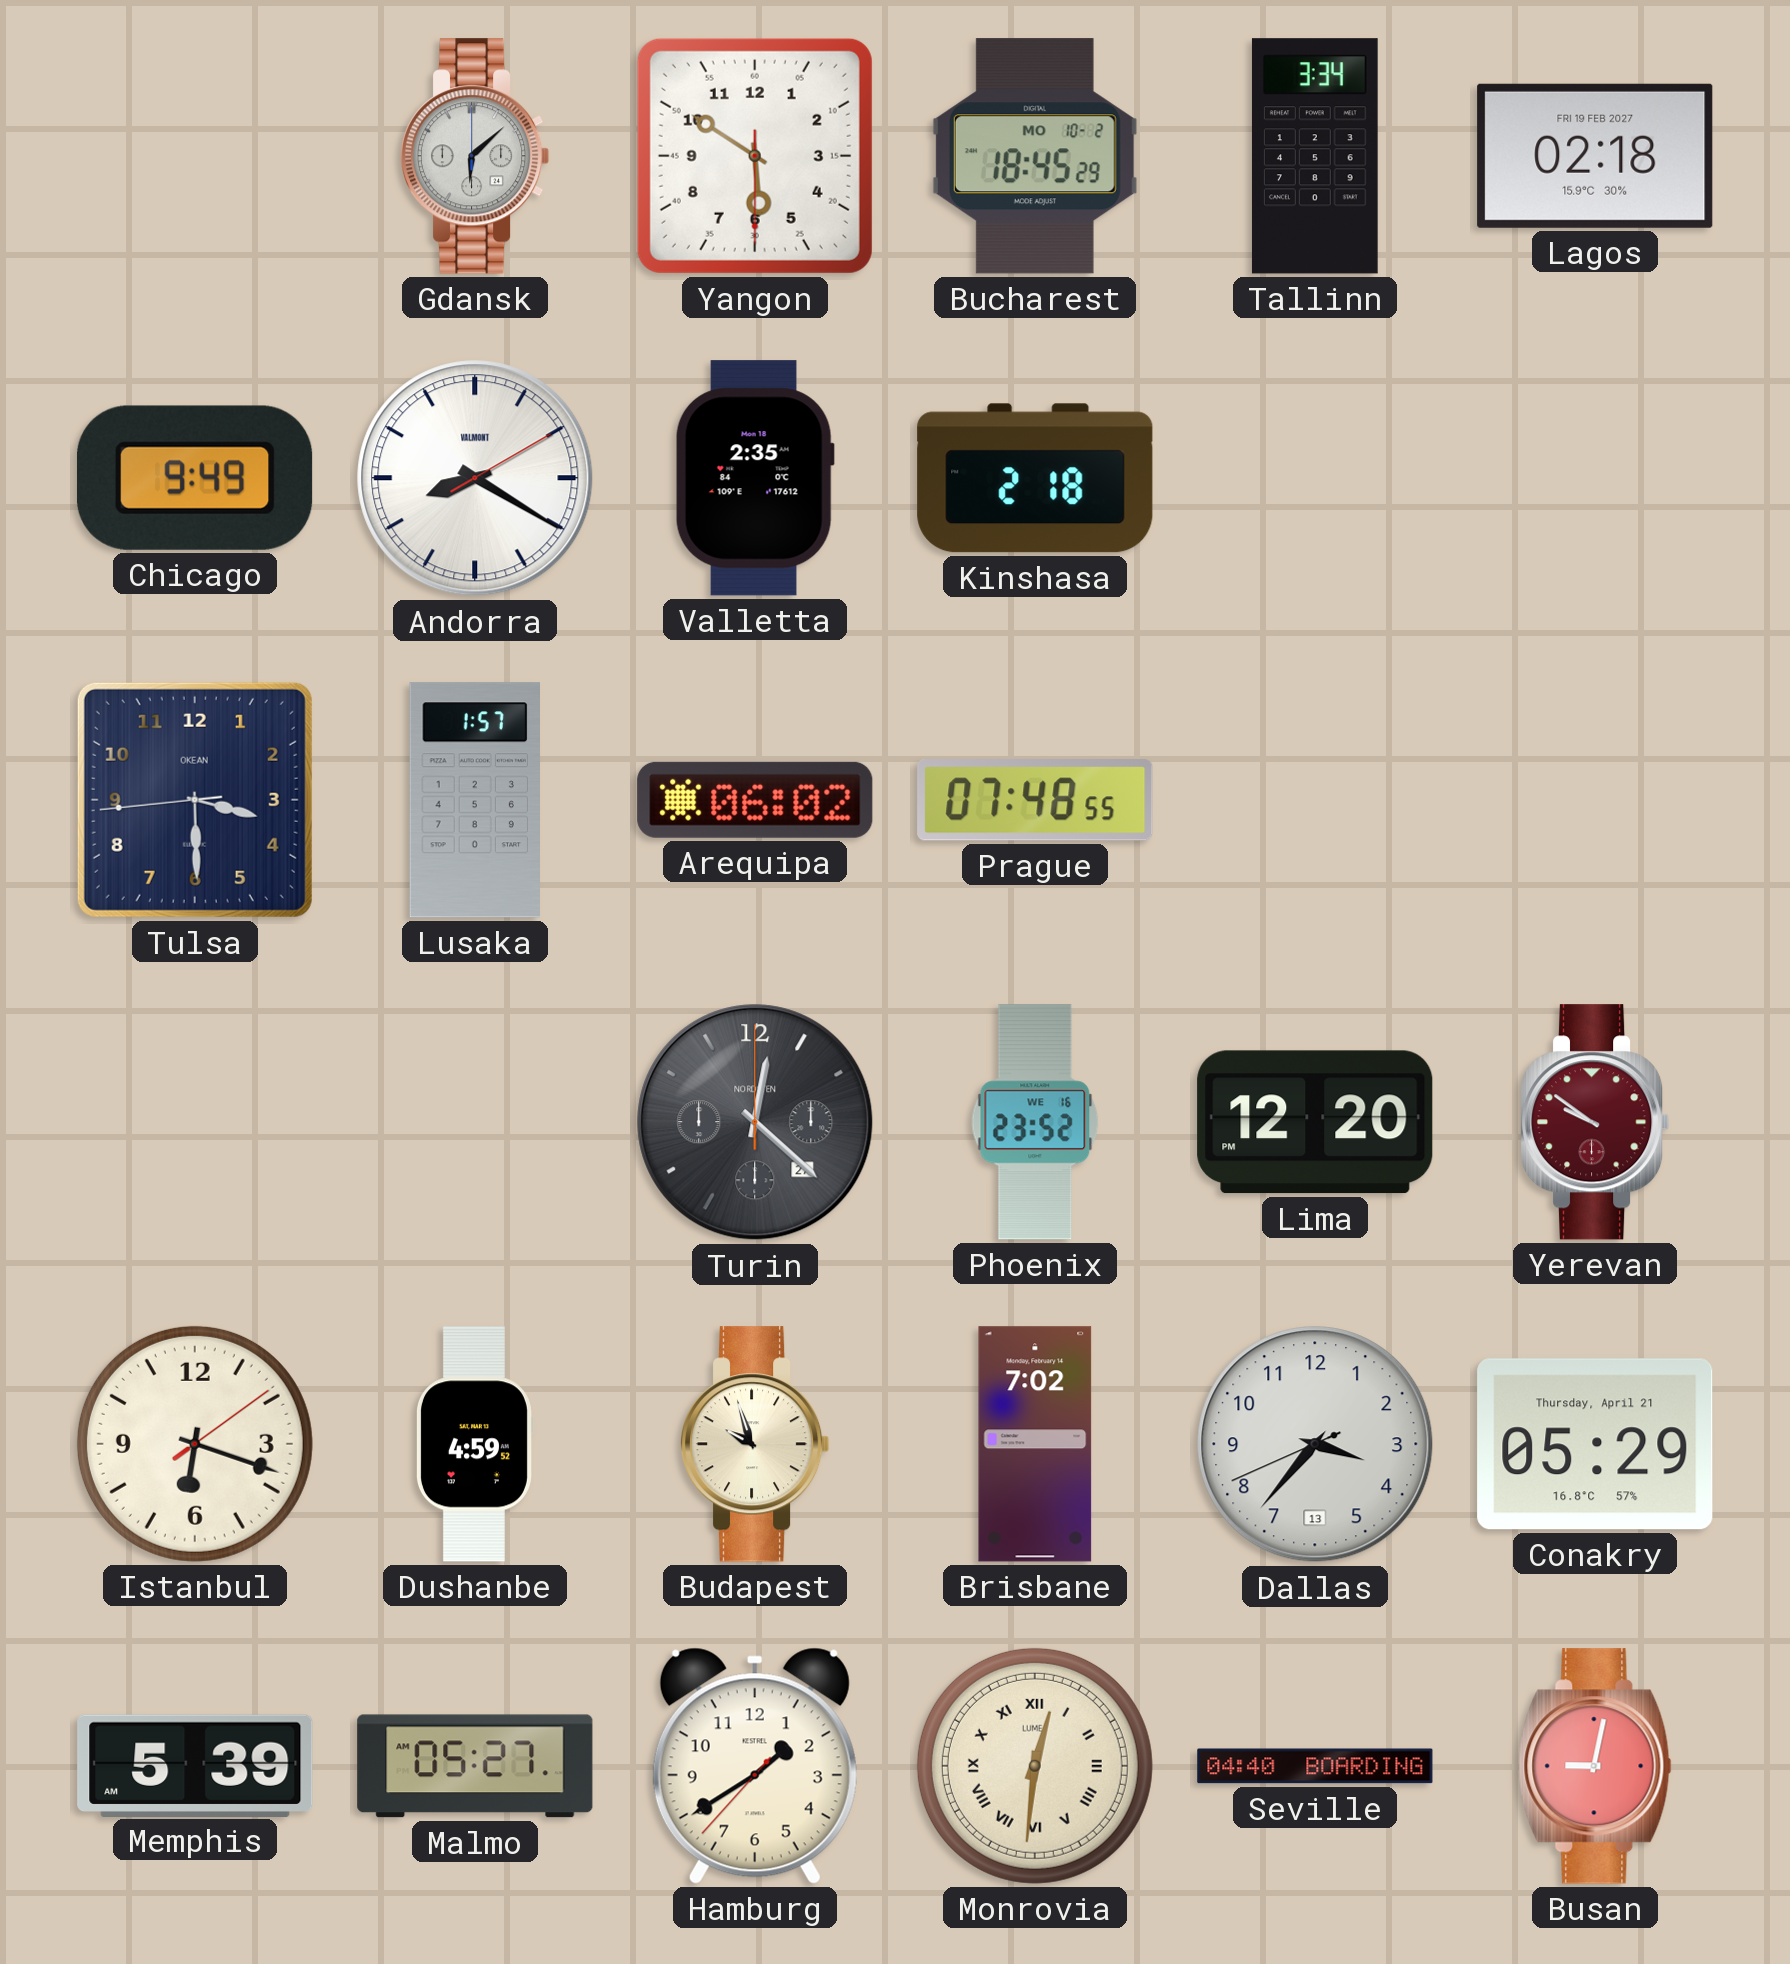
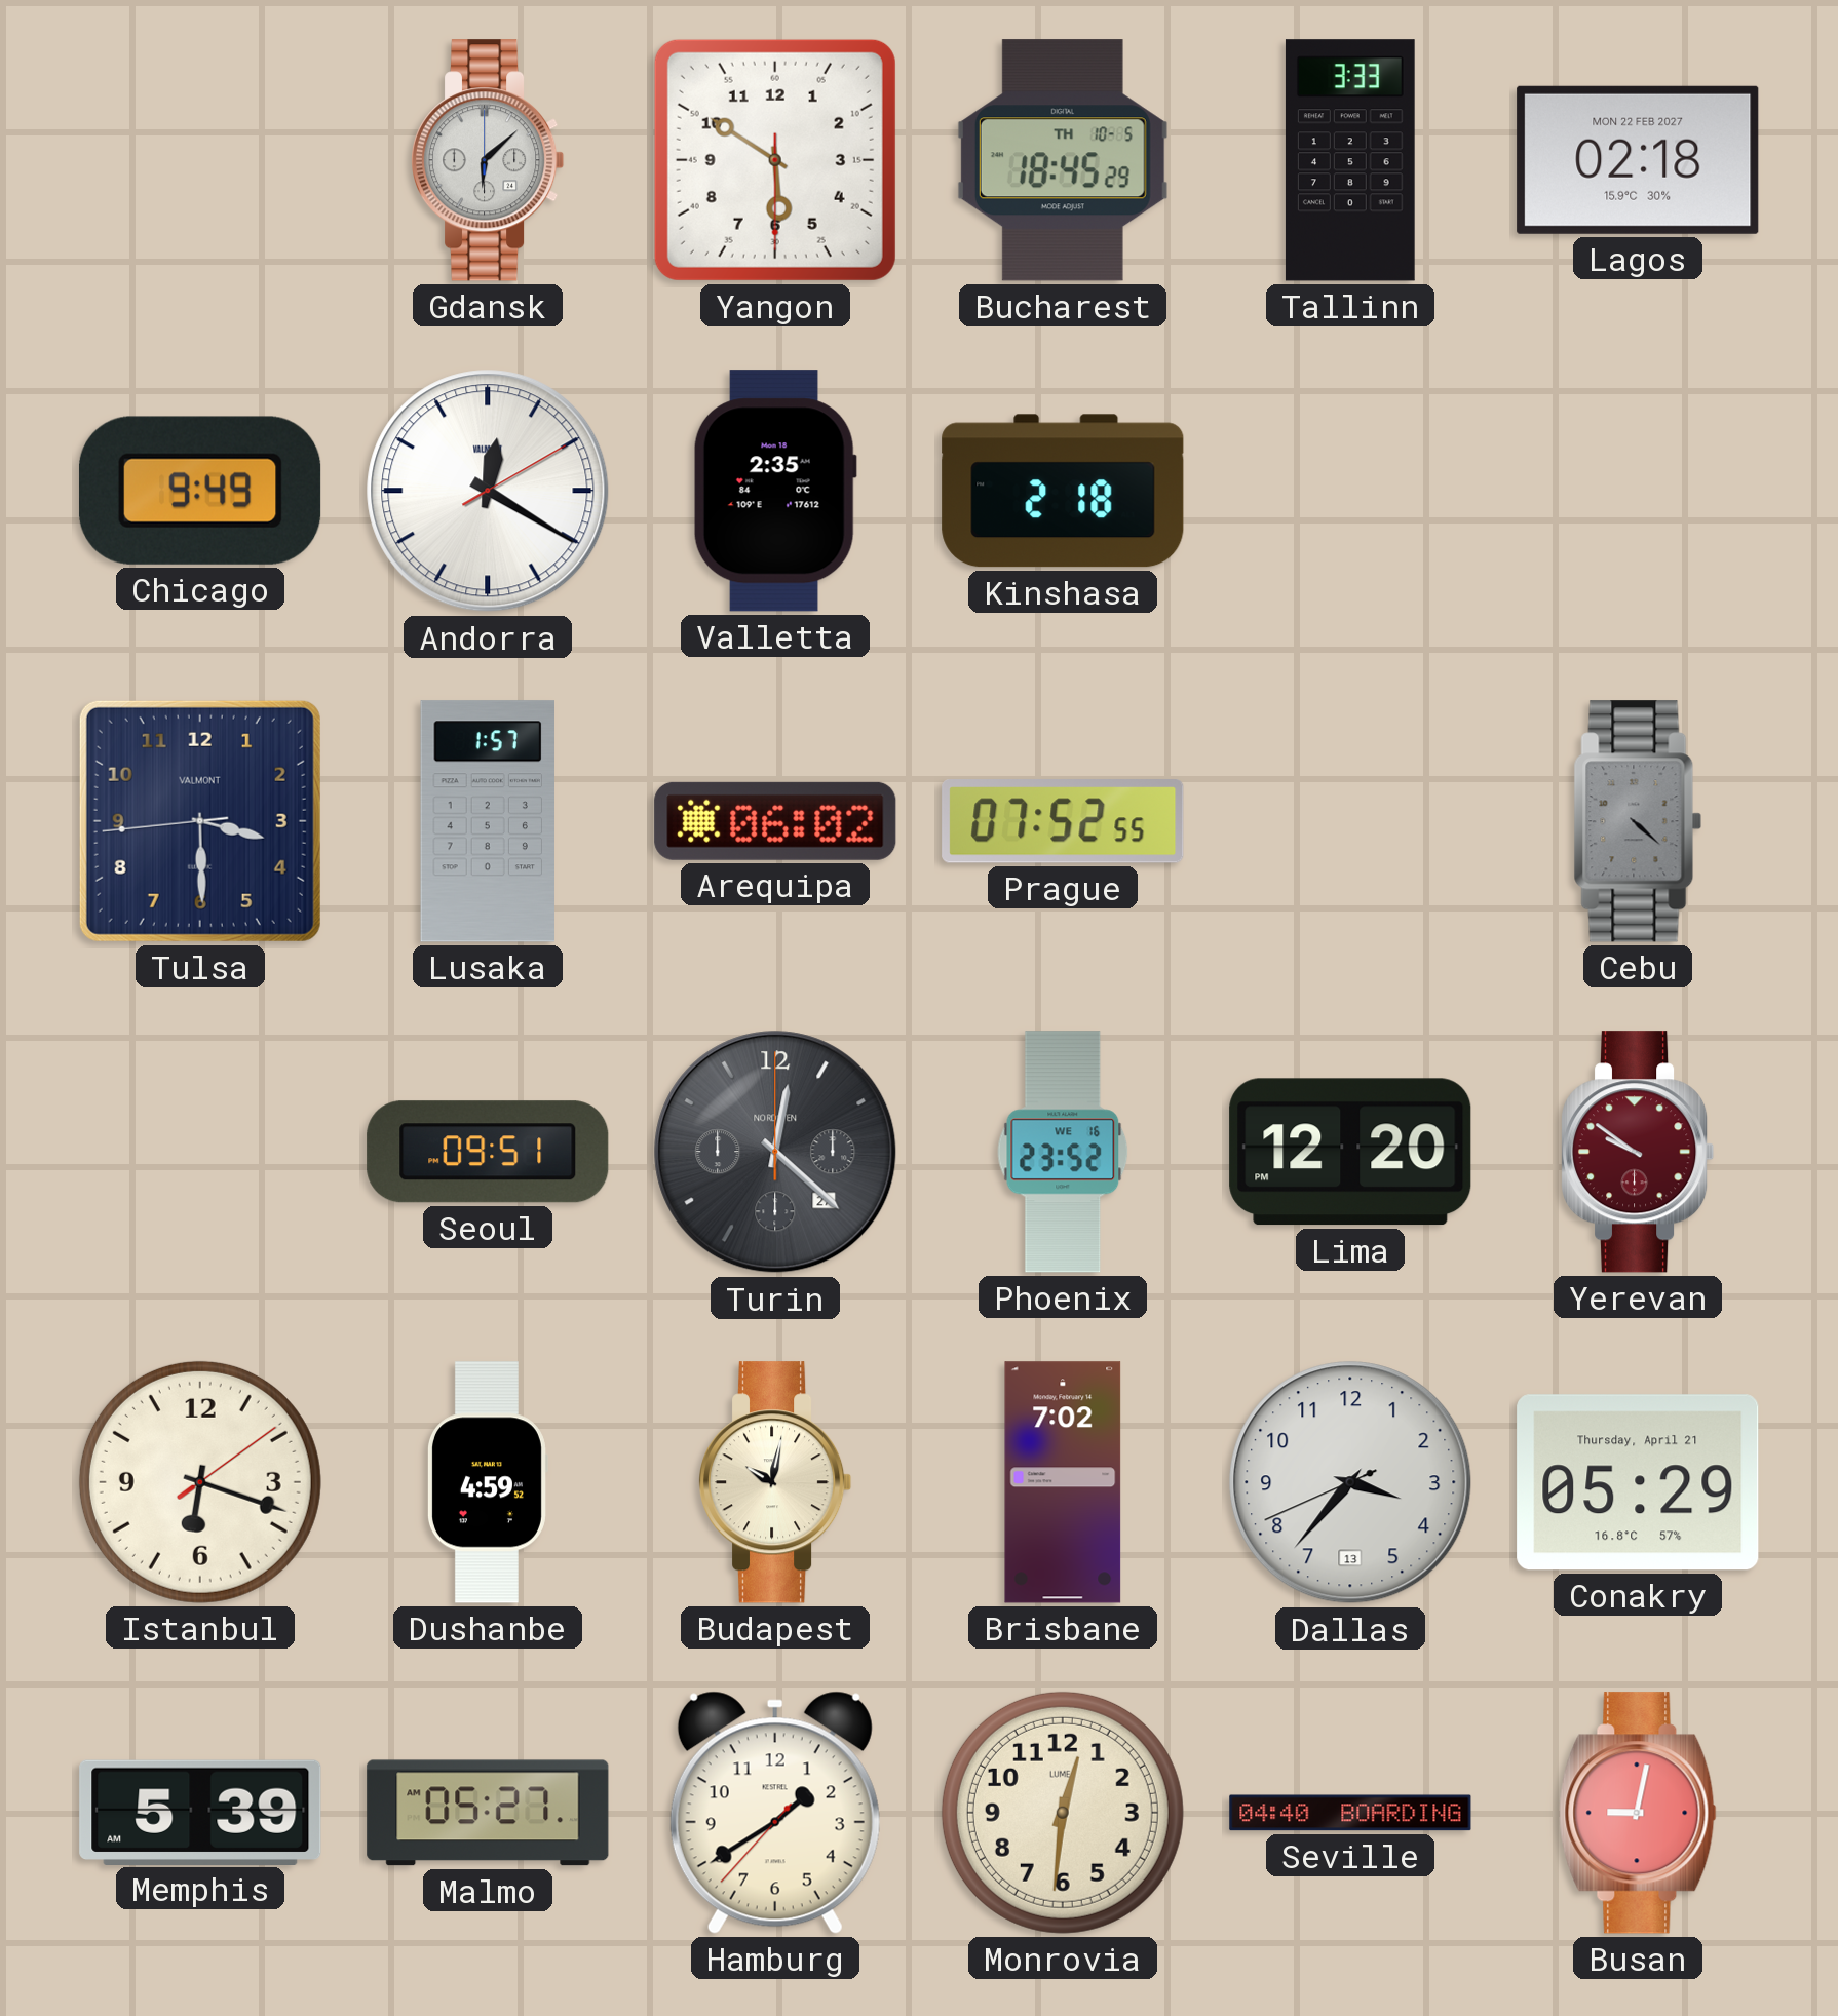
Bucharest date: MO 10-2 -> TH 10-5 (1063, 160)
Tallinn: 3:34 -> 3:33 (1350, 160)
Lagos date: FRI 19 FEB 2027 -> MON 22 FEB 2027 (1638, 160)
Andorra: 8:20 -> 12:20 (488, 491)
Tulsa brand: OKEAN -> VALMONT (200, 821)
Prague: 07:48 -> 07:52 (1063, 822)
Cebu: none -> 4:22 (1638, 821)
Seoul: none -> 09:51 (488, 1152)
Budapest: 9:57 -> 10:02 (776, 1482)
Monrovia numerals: Roman -> Arabic (1063, 1813)
